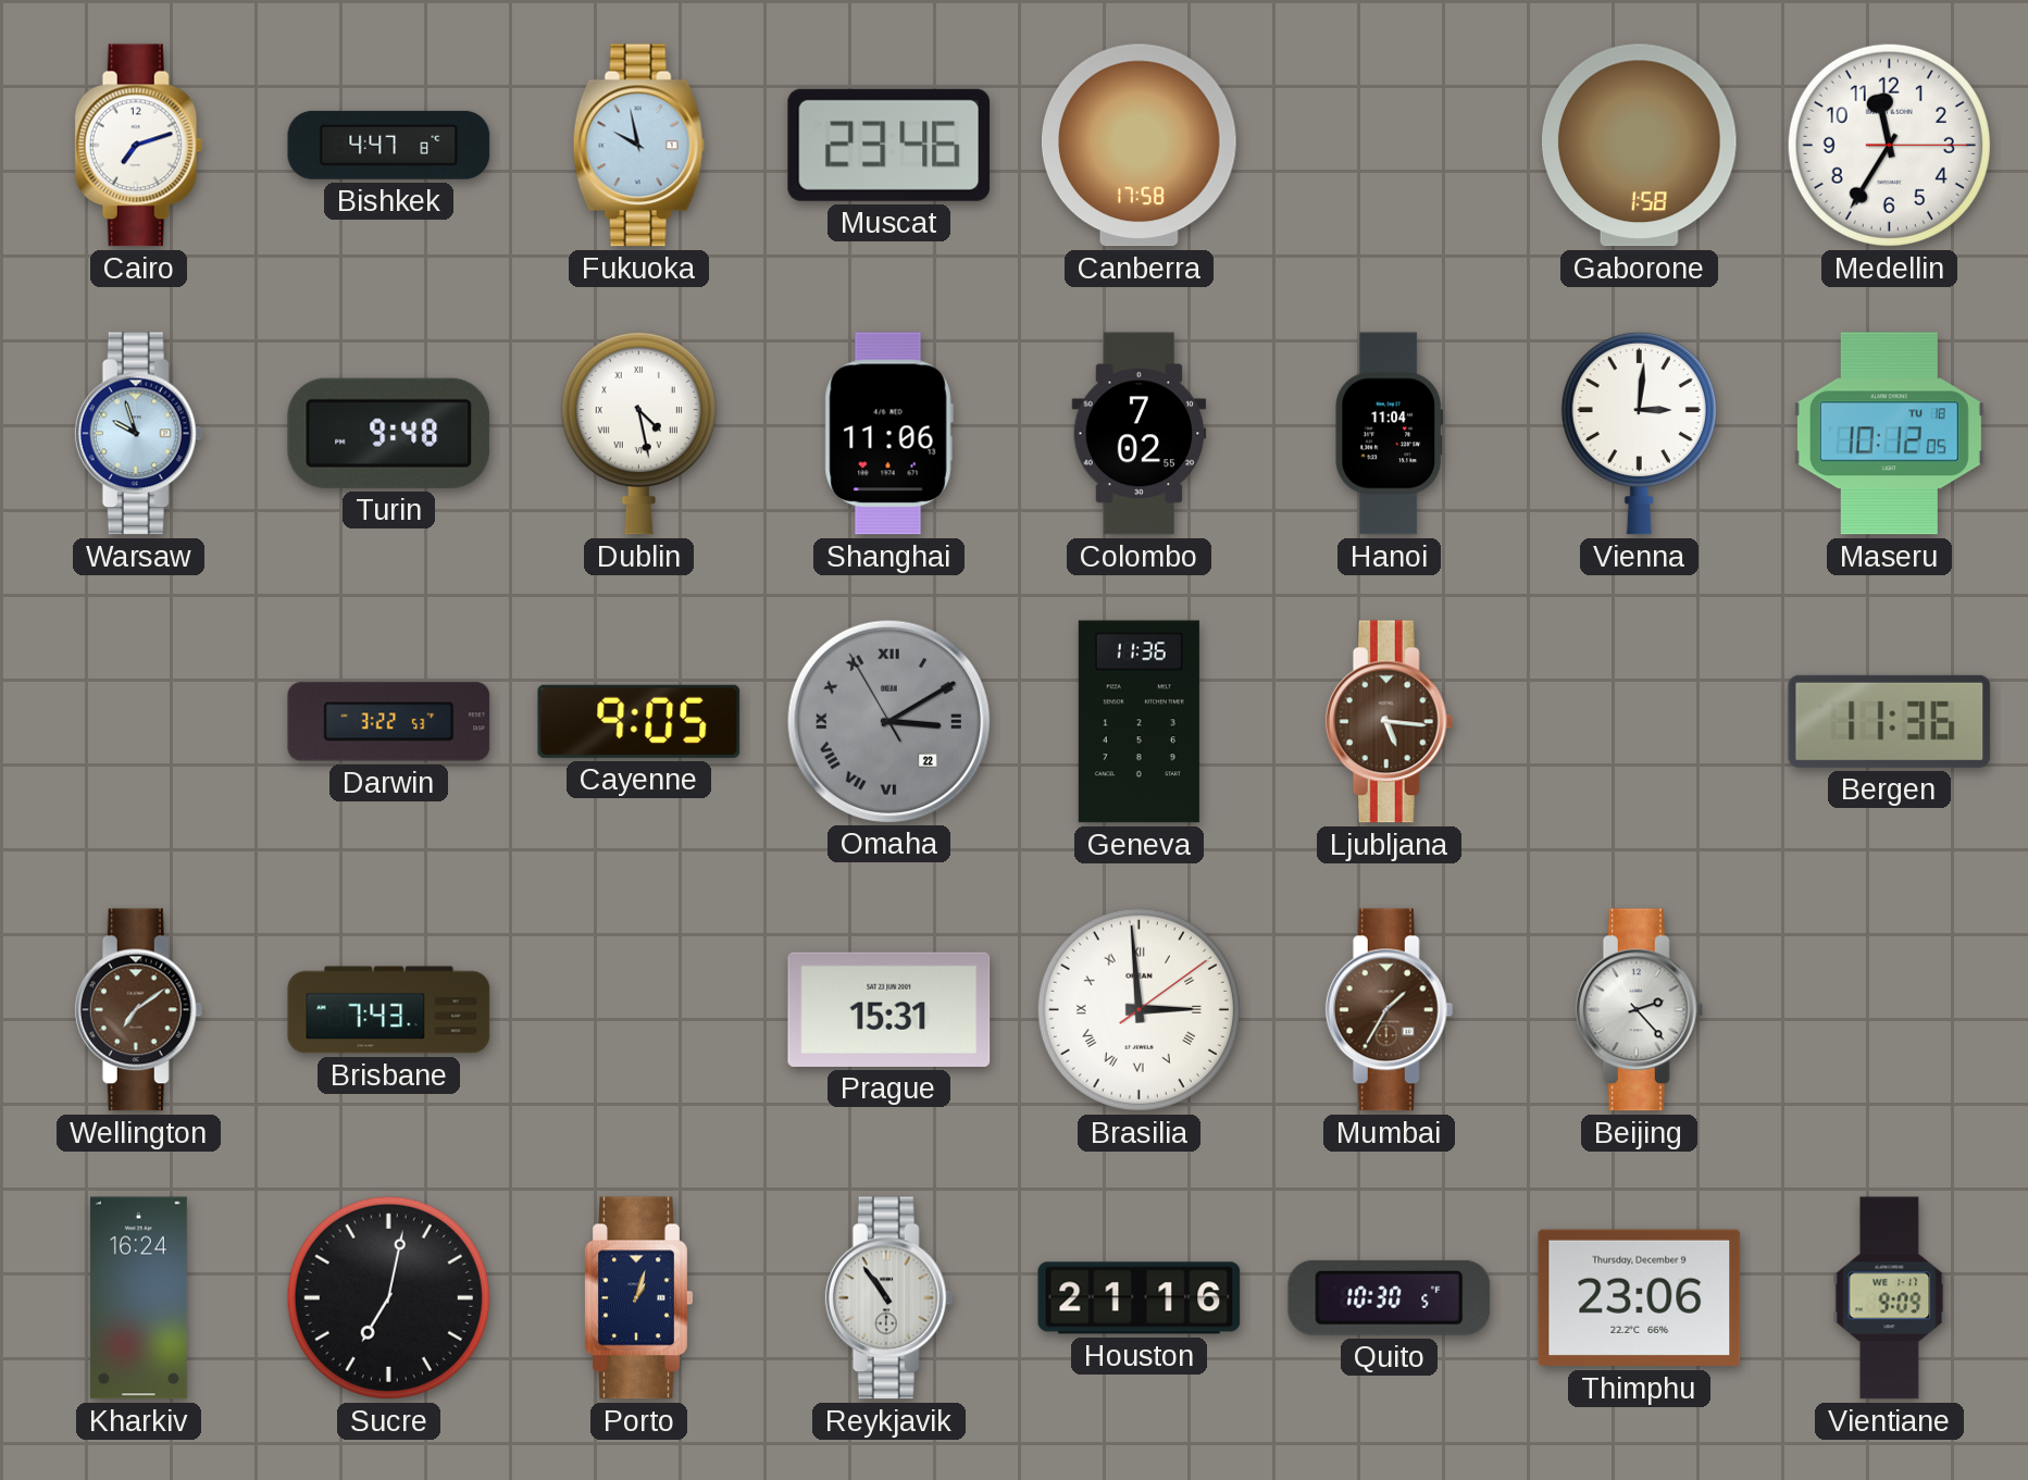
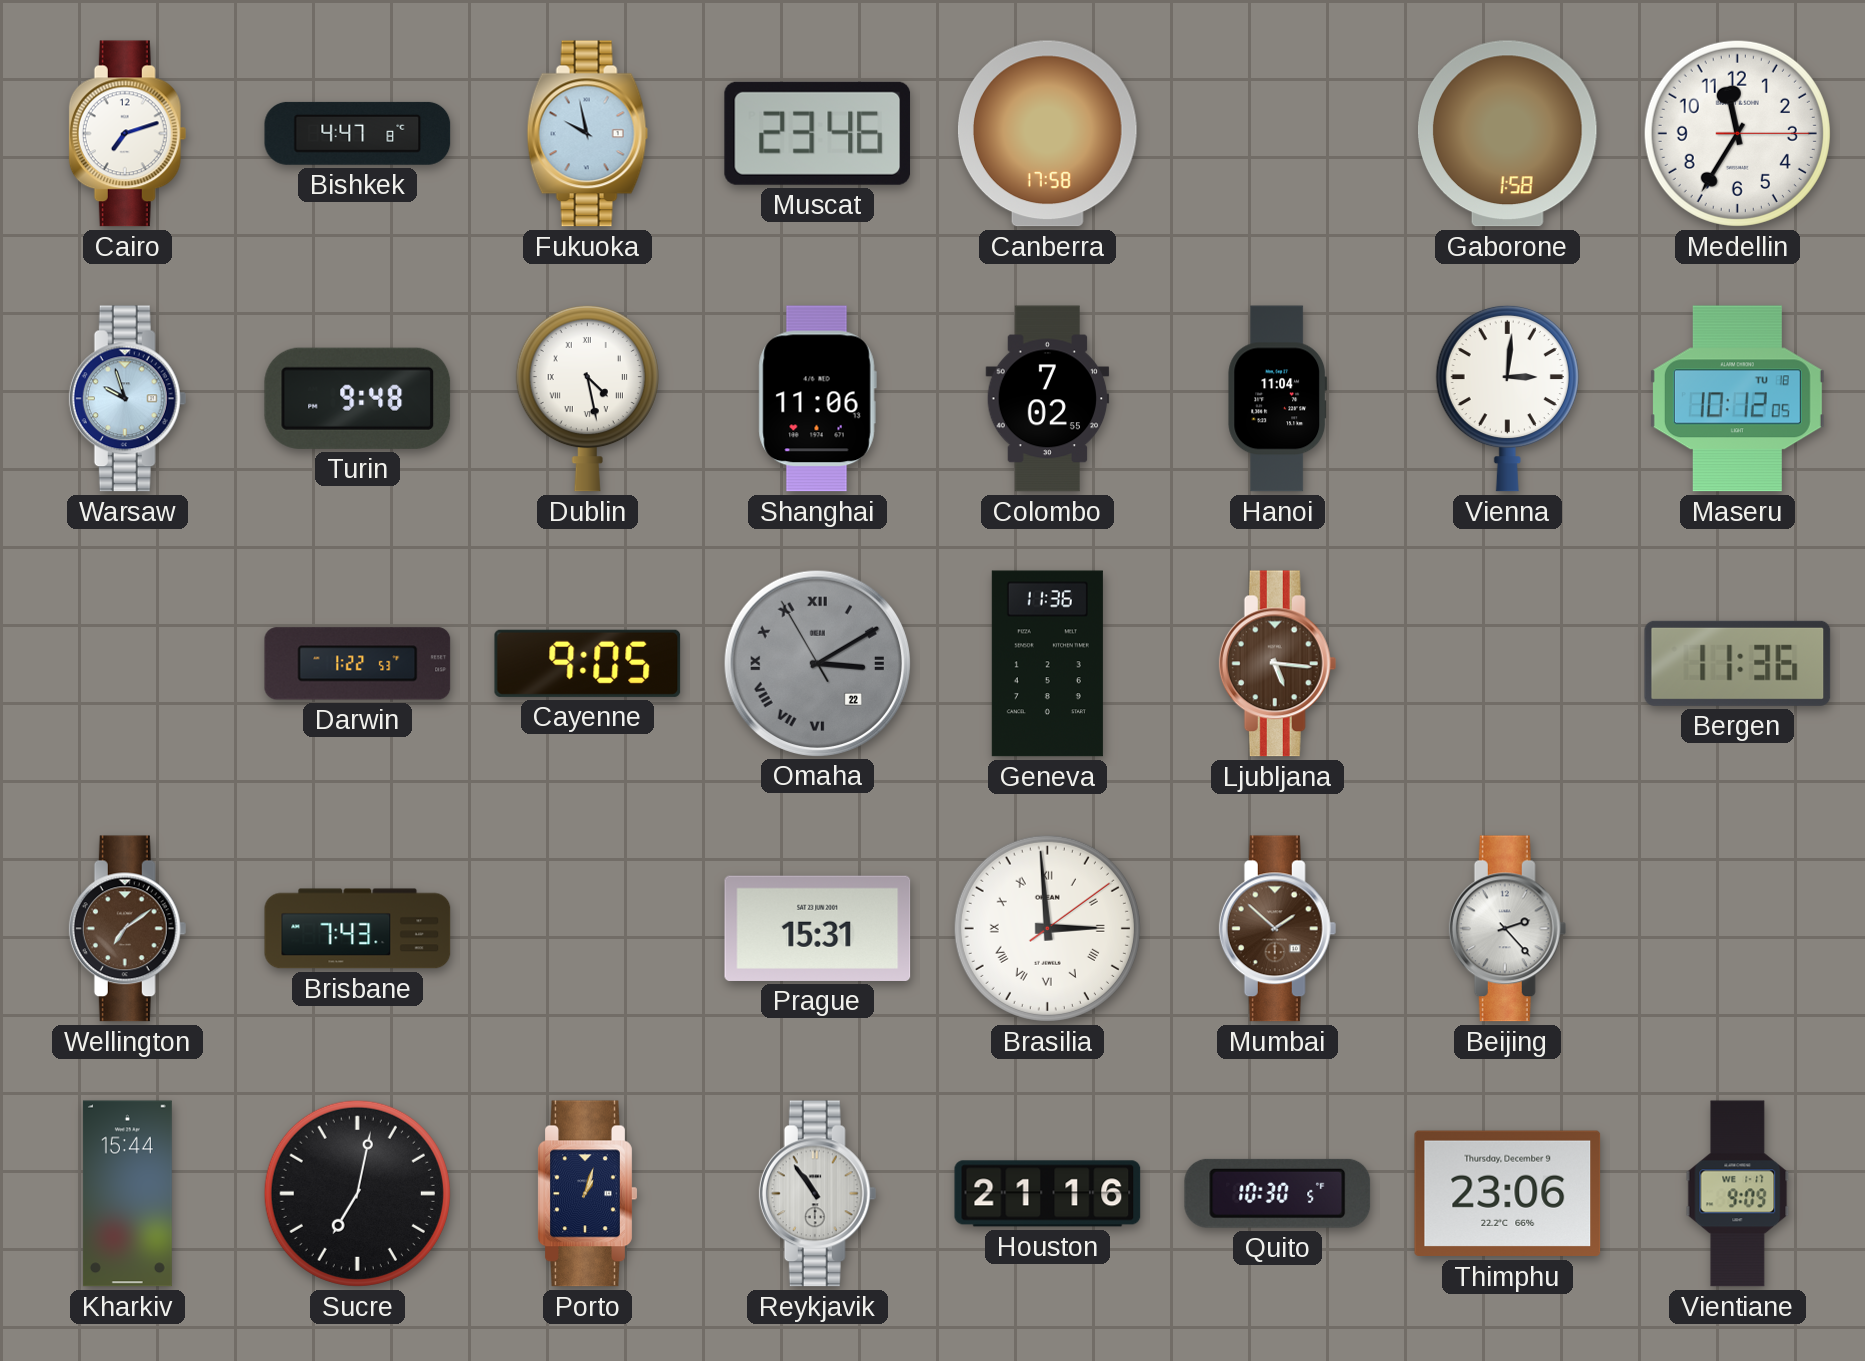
Darwin: 3:22 -> 1:22 (358, 664)
Mumbai: 1:35 -> 1:52 (1278, 929)
Kharkiv: 16:24 -> 15:44 (127, 1194)
